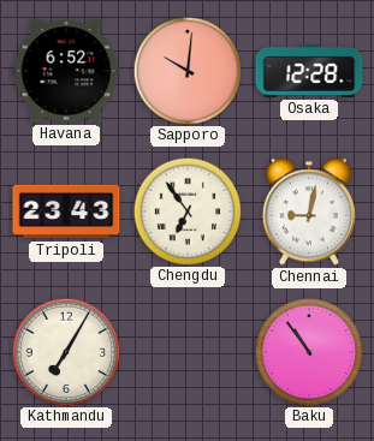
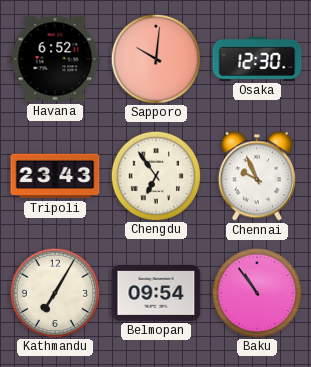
Osaka: 12:28 -> 12:30 (257, 59)
Chennai: 9:02 -> 9:56 (257, 176)
Belmopan: none -> 09:54 (156, 293)
